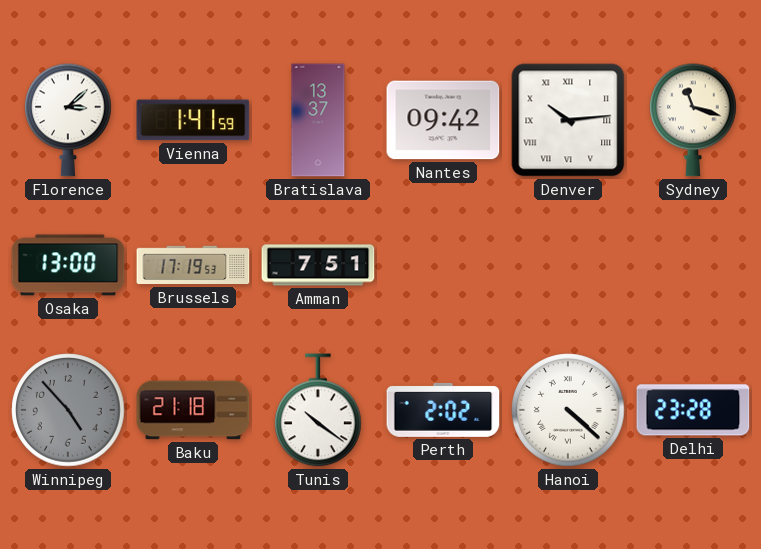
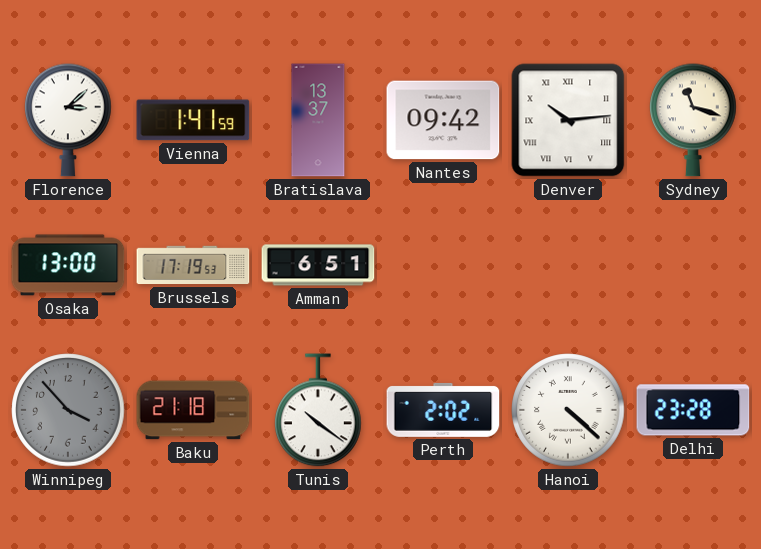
Amman: 7:51 -> 6:51 (318, 265)
Winnipeg: 4:53 -> 3:53 (68, 410)
